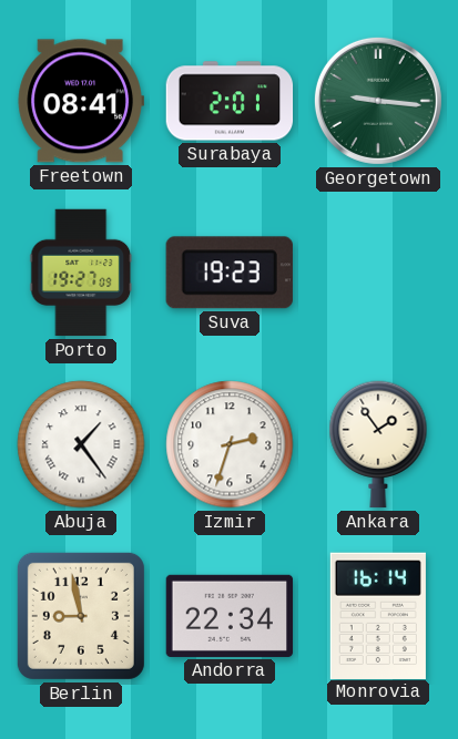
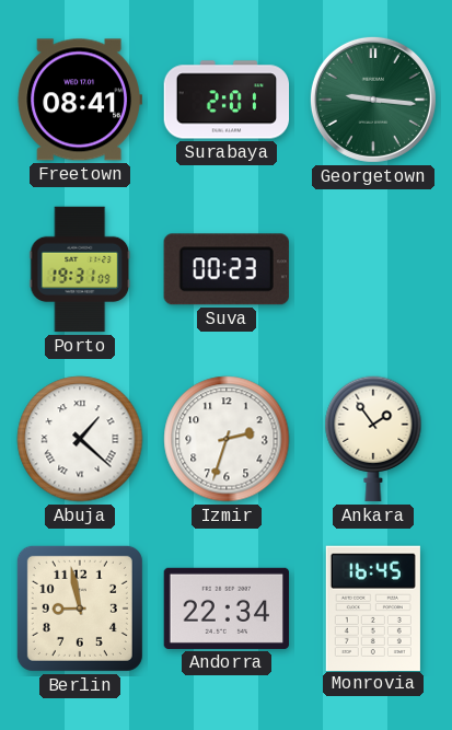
Porto: 19:27 -> 19:31 (80, 269)
Suva: 19:23 -> 00:23 (227, 269)
Abuja: 1:24 -> 1:22 (80, 439)
Monrovia: 16:14 -> 16:45 (373, 607)
